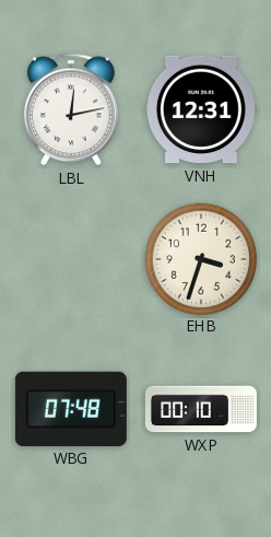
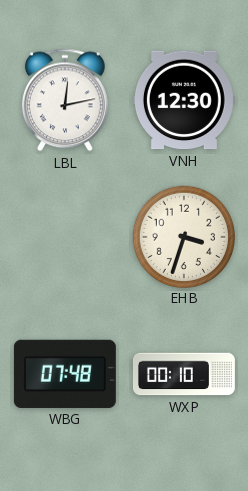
VNH: 12:31 -> 12:30 (184, 100)
